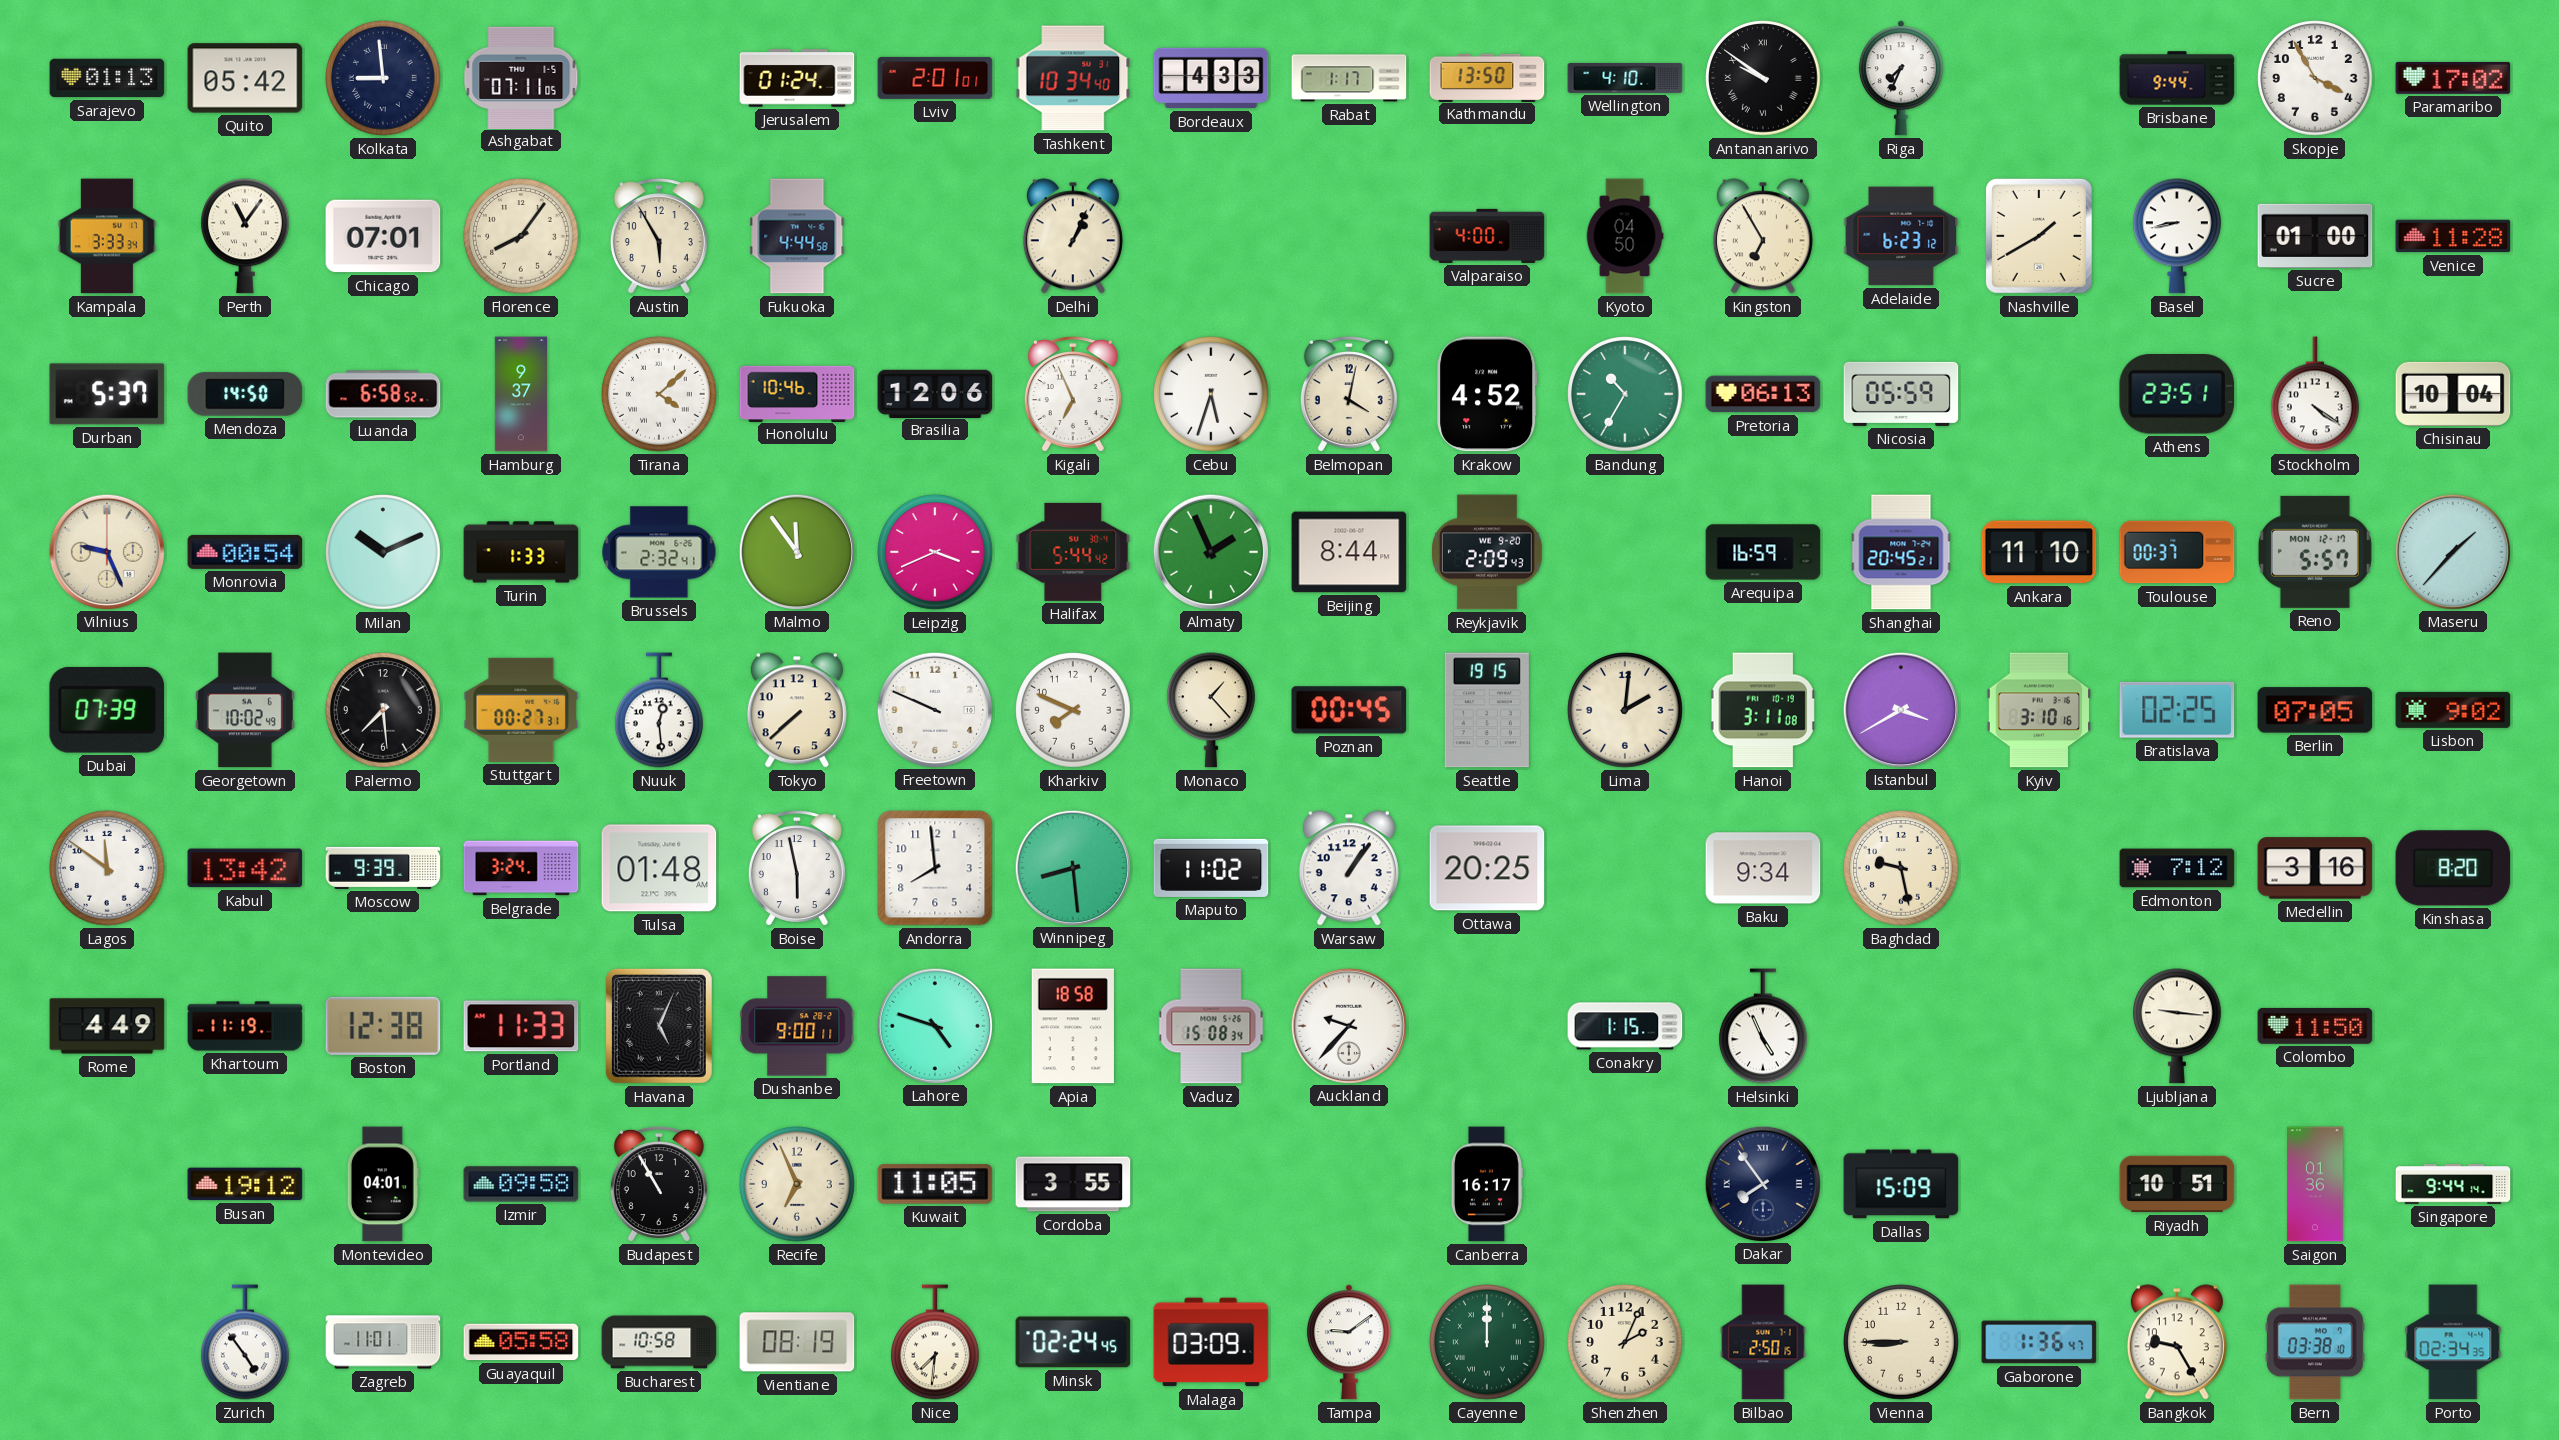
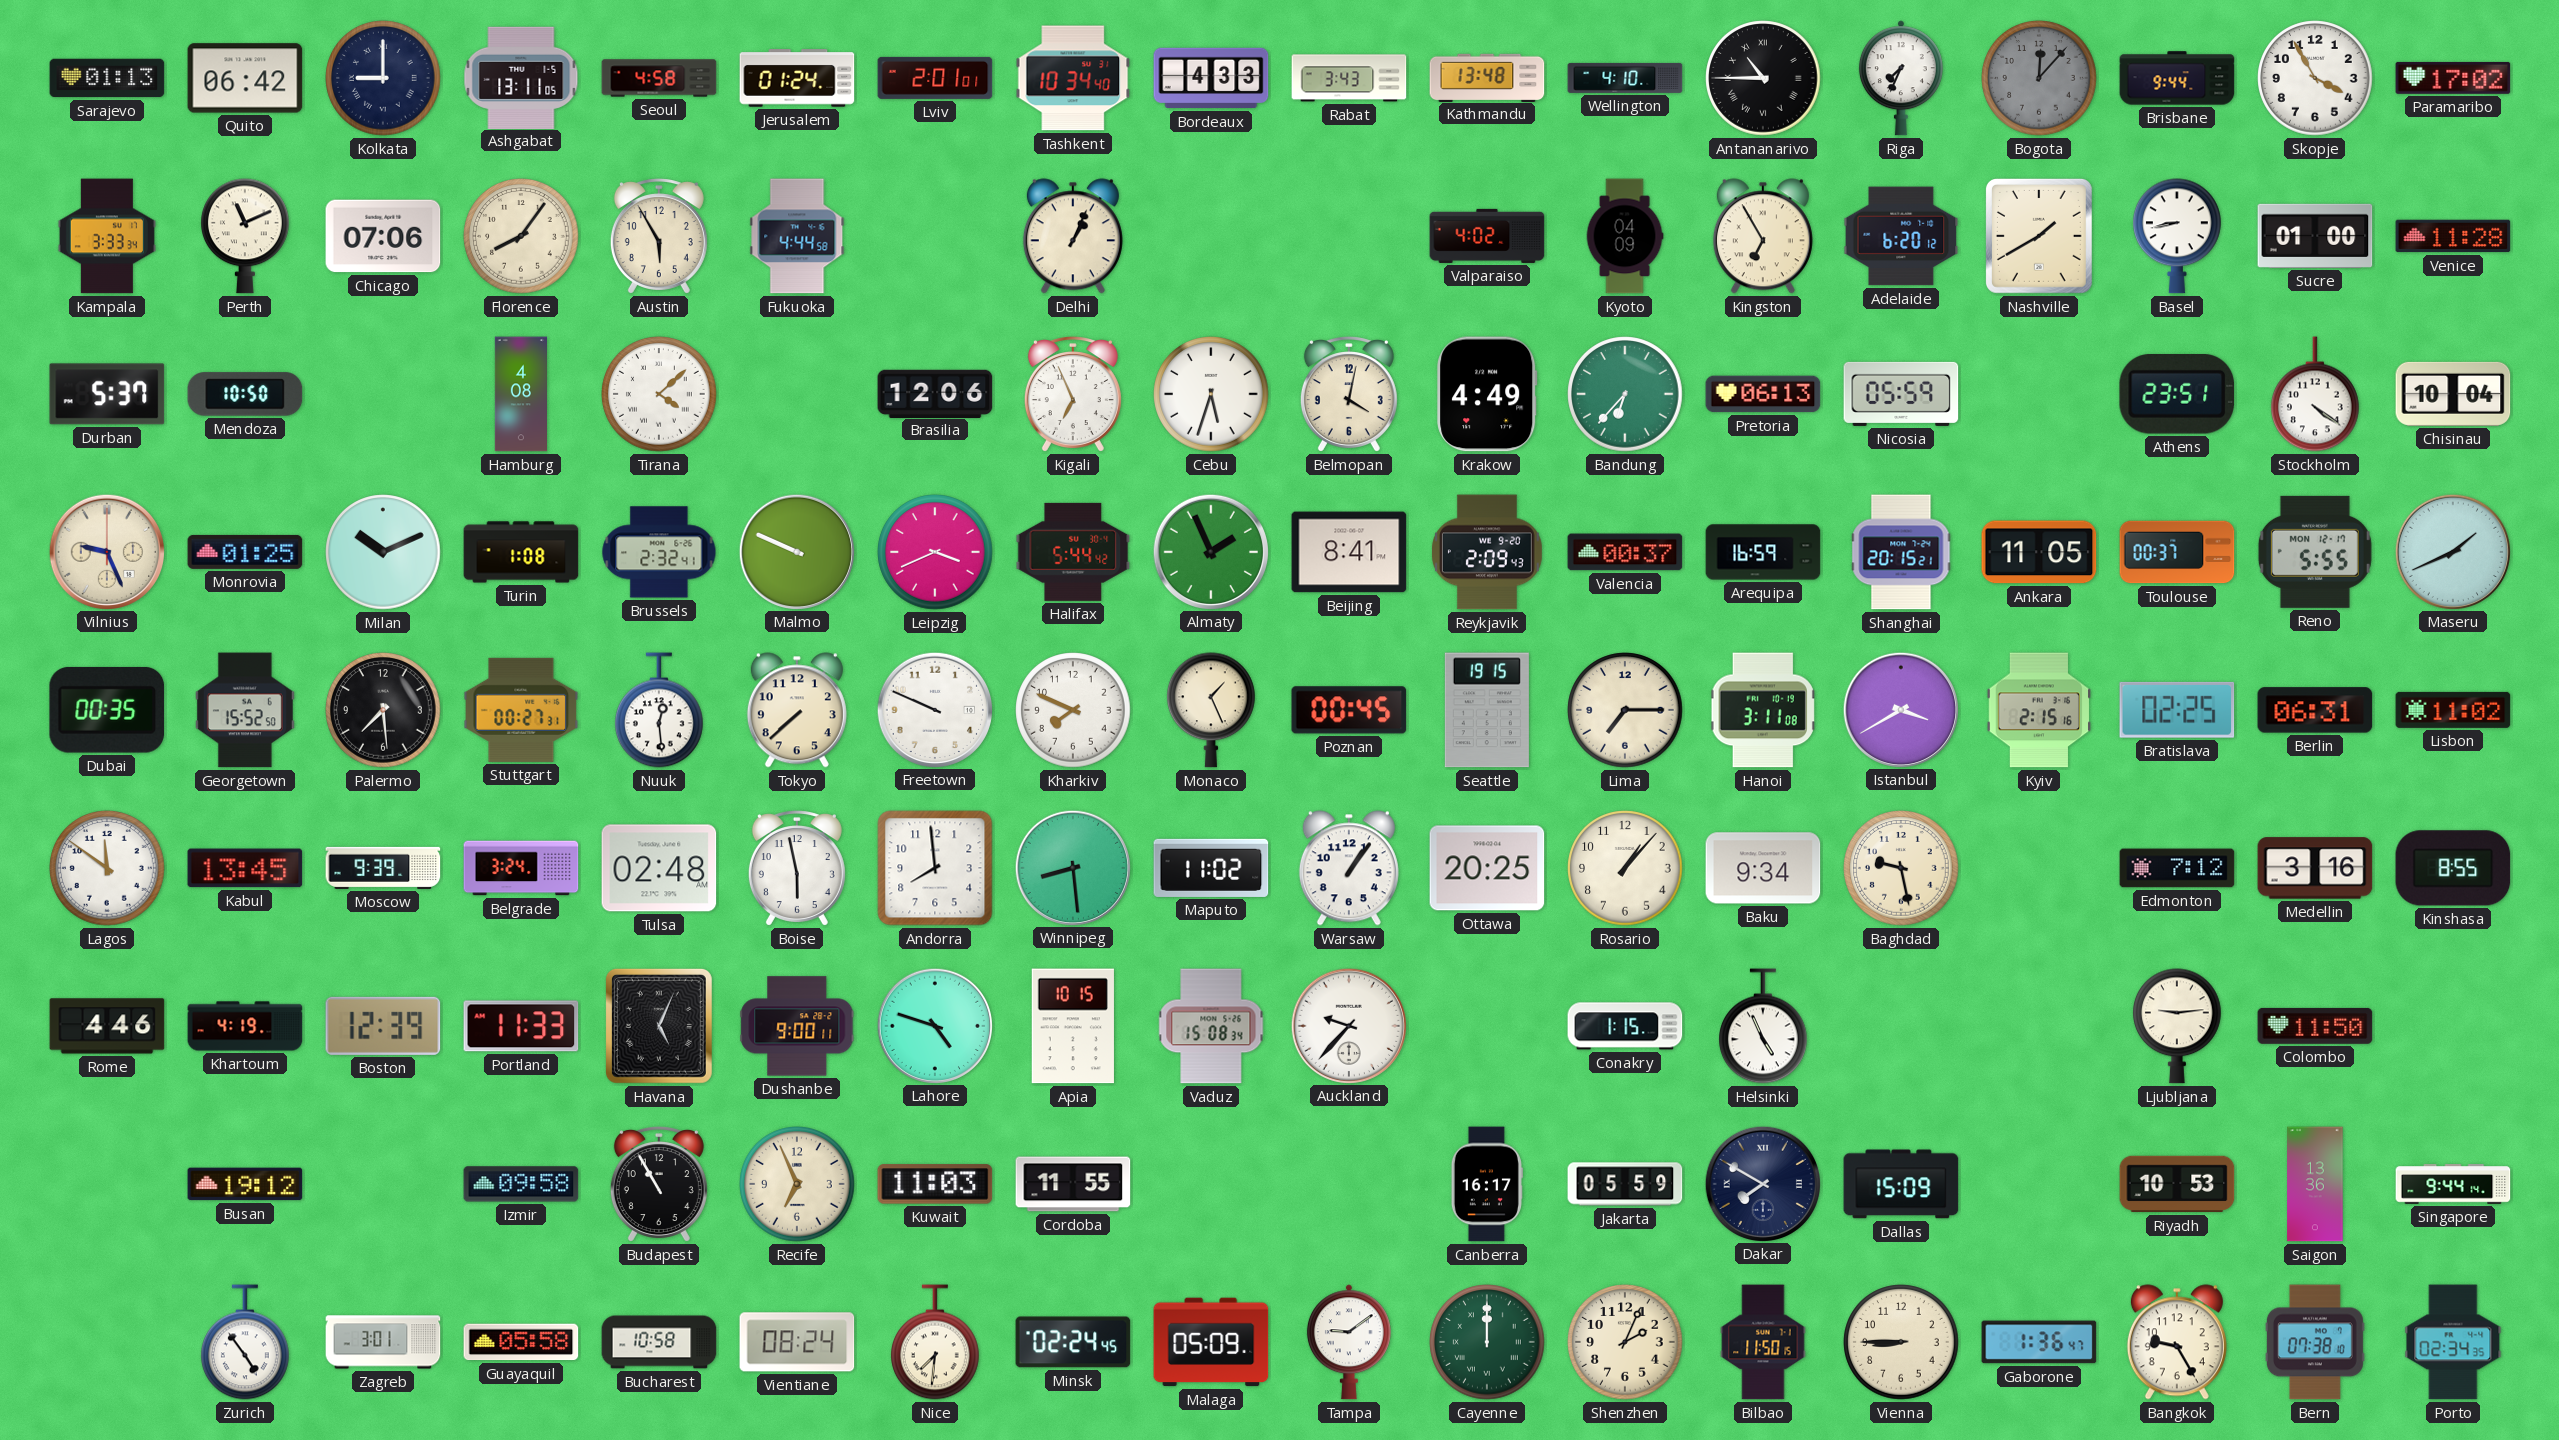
Quito: 05:42 -> 06:42 (245, 78)
Kolkata: 8:59 -> 9:00 (383, 78)
Ashgabat: 07:11 -> 13:11 (521, 77)
Seoul: none -> 4:58 (659, 78)
Rabat: 1:17 -> 3:43 (1349, 78)
Kathmandu: 13:50 -> 13:48 (1487, 77)
Antananarivo: 9:51 -> 10:45 (1763, 78)
Bogota: none -> 12:07 (2039, 78)
Perth: 11:06 -> 11:11 (246, 236)
Chicago: 07:01 -> 07:06 (383, 236)
Valparaiso: 4:00 -> 4:02 (1487, 236)
Kyoto: 04:50 -> 04:09 (1625, 236)
Adelaide: 6:23 -> 6:20 (1901, 236)
Mendoza: 14:50 -> 10:50 (245, 394)
Luanda: 6:58 -> none (383, 394)
Hamburg: 9:37 -> 4:08 (520, 394)
Honolulu: 10:46 -> none (797, 393)
Krakow: 4:52 -> 4:49 (1487, 394)
Bandung: 10:35 -> 6:37 (1625, 394)
Monrovia: 00:54 -> 01:25 (245, 552)
Turin: 1:33 -> 1:08 (521, 552)
Malmo: 11:54 -> 9:49 (796, 551)
Beijing: 8:44 -> 8:41 (1349, 552)
Valencia: none -> 00:37 (1625, 552)
Shanghai: 20:45 -> 20:15 (1901, 552)
Ankara: 11:10 -> 11:05 (2039, 552)
Reno: 5:57 -> 5:55 (2315, 552)
Maseru: 1:37 -> 1:41 (2452, 551)
Dubai: 07:39 -> 00:35 (107, 710)
Georgetown: 10:02 -> 15:52 (245, 710)
Monaco: 1:23 -> 1:26 (1212, 710)
Lima: 2:01 -> 7:15 (1625, 710)
Kyiv: 3:10 -> 2:15 (2038, 710)
Berlin: 07:05 -> 06:31 (2315, 710)
Lisbon: 9:02 -> 11:02 (2453, 710)
Kabul: 13:42 -> 13:45 (245, 868)
Tulsa: 01:48 -> 02:48 (659, 868)
Rosario: none -> 1:07 (1625, 868)
Kinshasa: 8:20 -> 8:55 (2453, 868)
Rome: 4:49 -> 4:46 (107, 1026)
Khartoum: 11:19 -> 4:19 (245, 1026)
Boston: 12:38 -> 12:39 (383, 1026)
Apia: 18:58 -> 10:15 (1073, 1026)
Ljubljana: 9:16 -> 9:14 (2178, 1026)
Montevideo: 04:01 -> none (383, 1184)
Kuwait: 11:05 -> 11:03 (935, 1184)
Cordoba: 3:55 -> 11:55 (1073, 1184)
Jakarta: none -> 05:59 (1625, 1184)
Dakar: 7:54 -> 7:50 (1762, 1183)
Riyadh: 10:51 -> 10:53 (2177, 1184)
Saigon: 01:36 -> 13:36 (2315, 1184)
Zagreb: 11:01 -> 3:01 (383, 1342)
Vientiane: 08:19 -> 08:24 (797, 1342)
Malaga: 03:09 -> 05:09 (1211, 1342)
Bilbao: 2:50 -> 11:50 (1763, 1342)
Bern: 03:38 -> 07:38 (2315, 1342)
